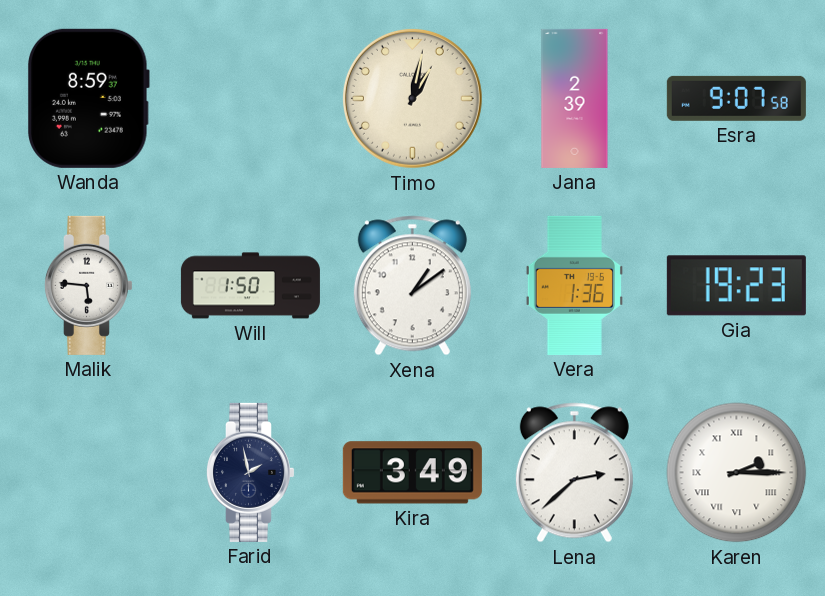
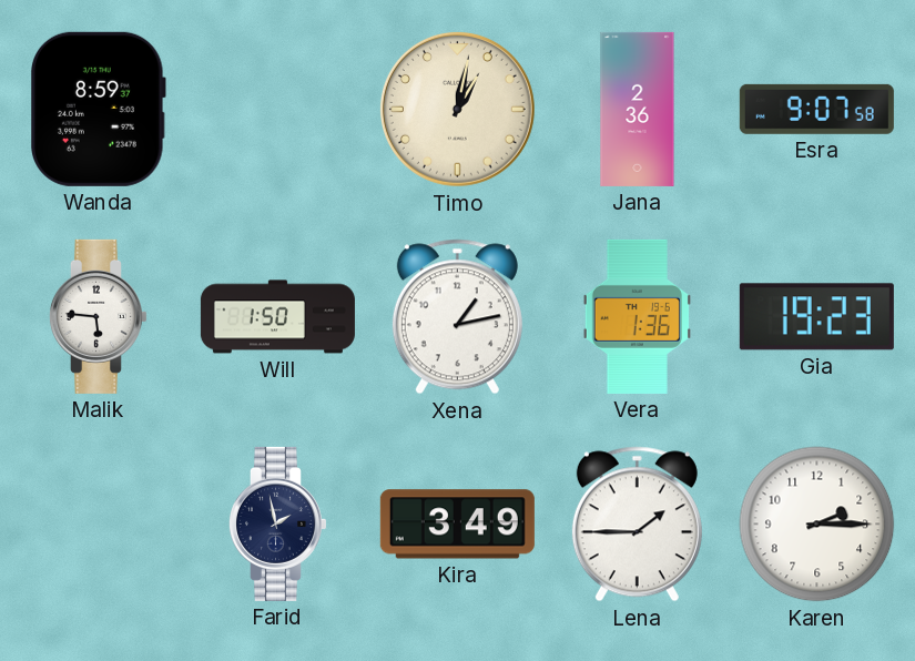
Jana: 2:39 -> 2:36 (638, 109)
Xena: 1:09 -> 1:13 (457, 317)
Lena: 2:38 -> 1:45 (637, 525)
Karen numerals: Roman -> Arabic (817, 525)
